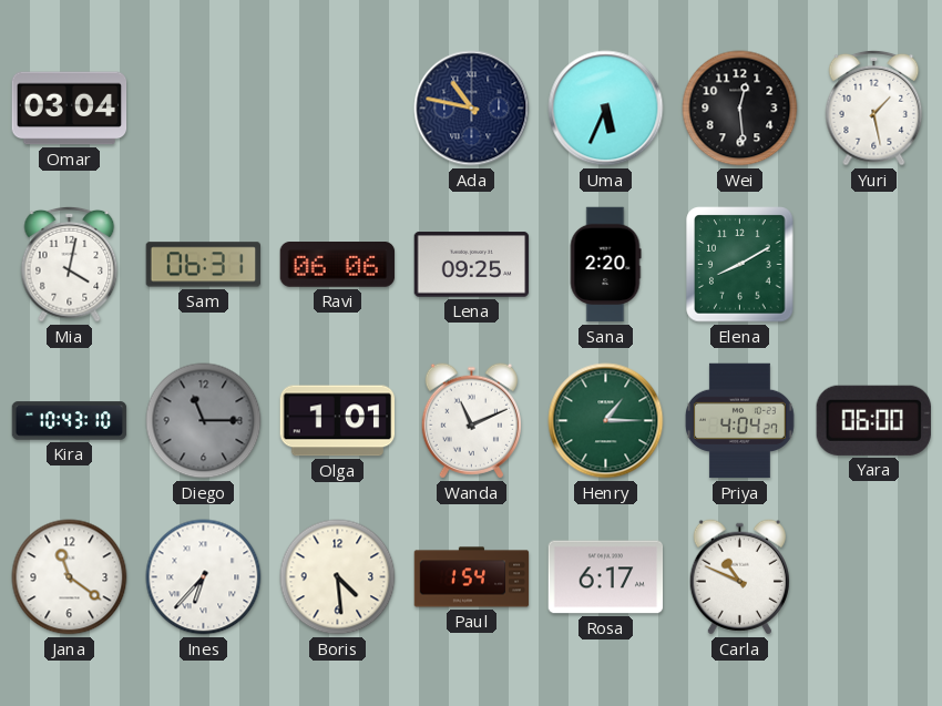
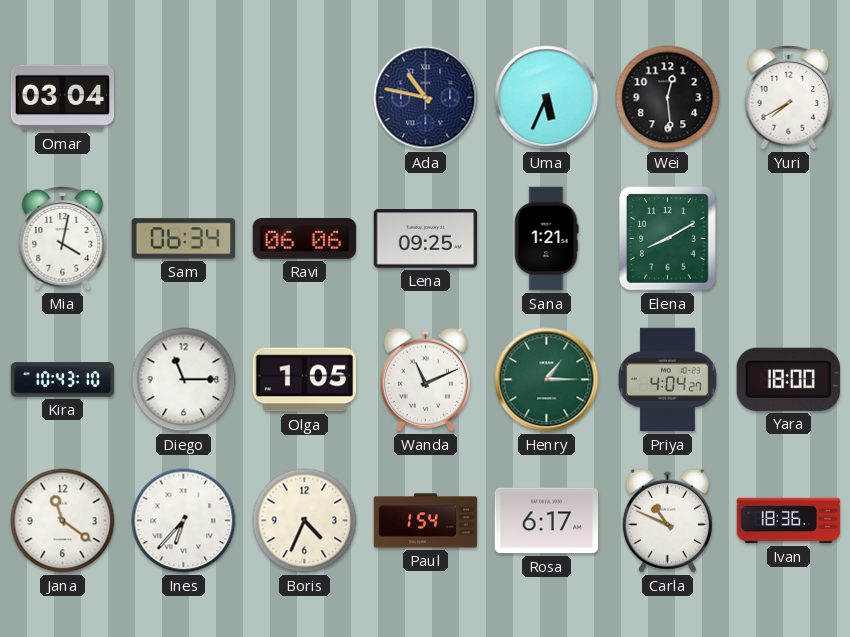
Yuri: 1:28 -> 7:40 (789, 97)
Sam: 06:31 -> 06:34 (183, 239)
Sana: 2:20 -> 1:21 (546, 239)
Diego dial: grey -> white (184, 380)
Olga: 1:01 -> 1:05 (305, 380)
Yara: 06:00 -> 18:00 (788, 379)
Boris: 4:29 -> 4:34 (305, 521)
Ivan: none -> 18:36 (789, 521)
